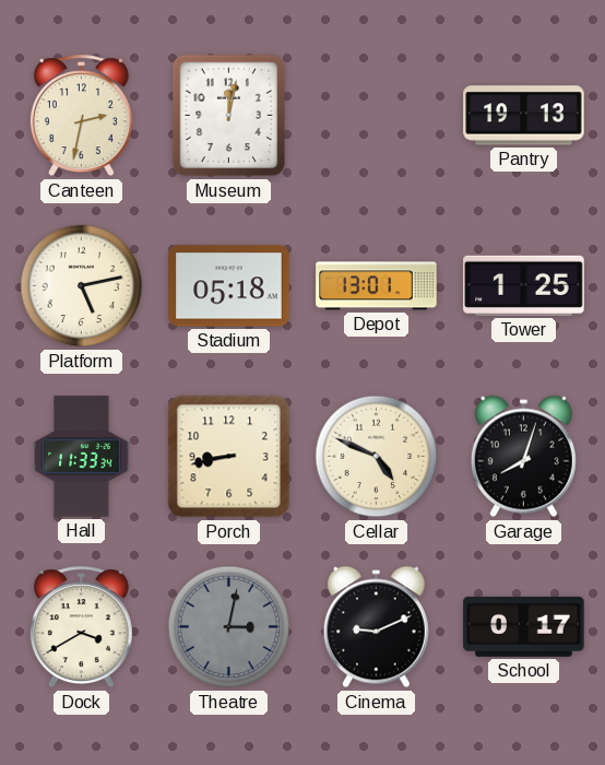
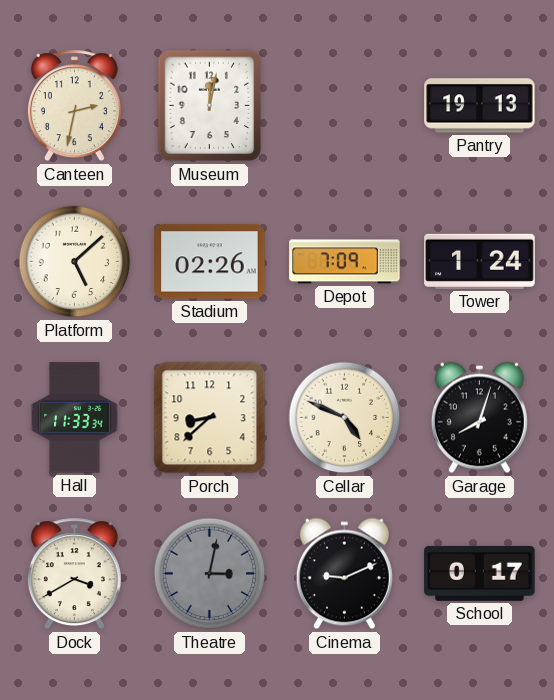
Platform: 5:13 -> 5:08 (75, 262)
Stadium: 05:18 -> 02:26 (210, 262)
Depot: 13:01 -> 7:09 (345, 262)
Tower: 1:25 -> 1:24 (480, 261)
Porch: 8:43 -> 8:38 (210, 418)
